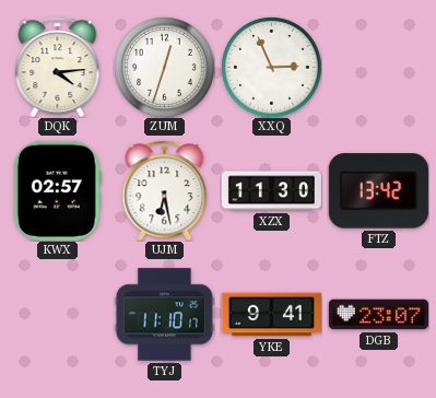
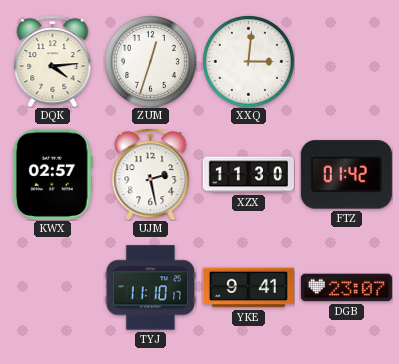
XXQ: 2:56 -> 3:01 (248, 61)
UJM: 6:28 -> 2:28 (151, 174)
FTZ: 13:42 -> 01:42 (346, 175)
